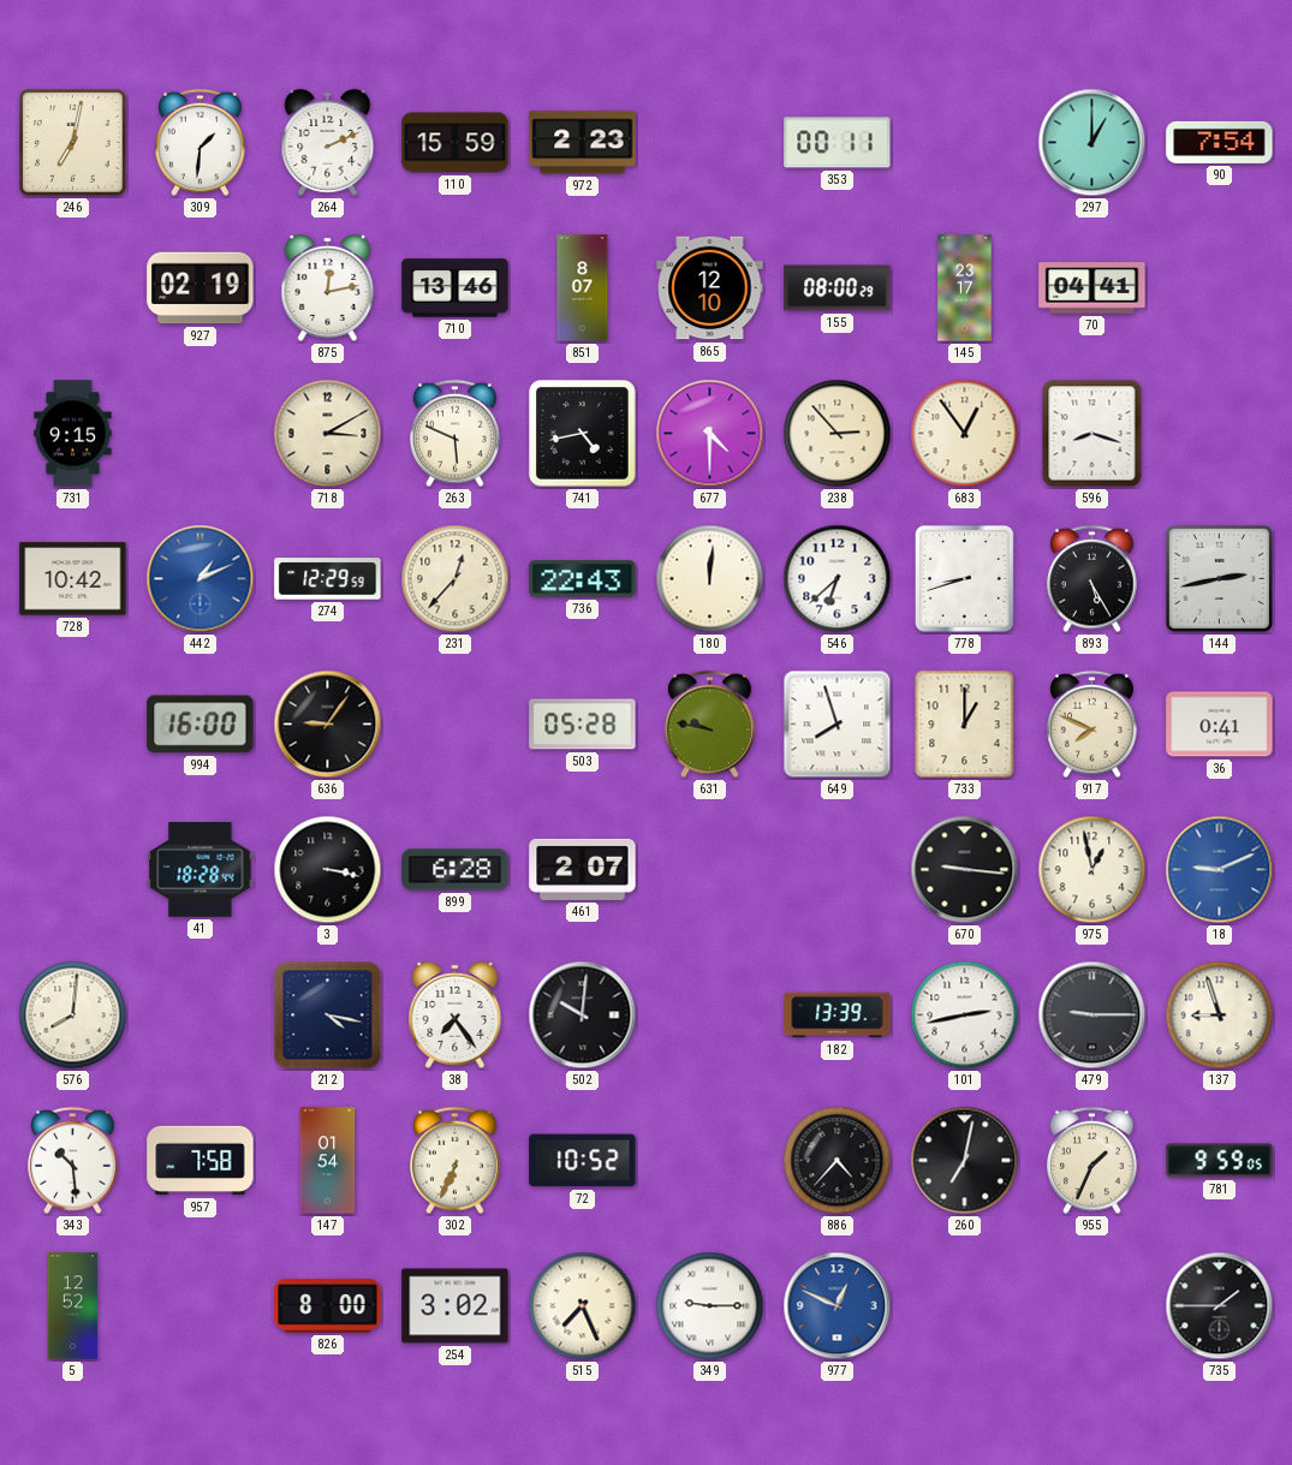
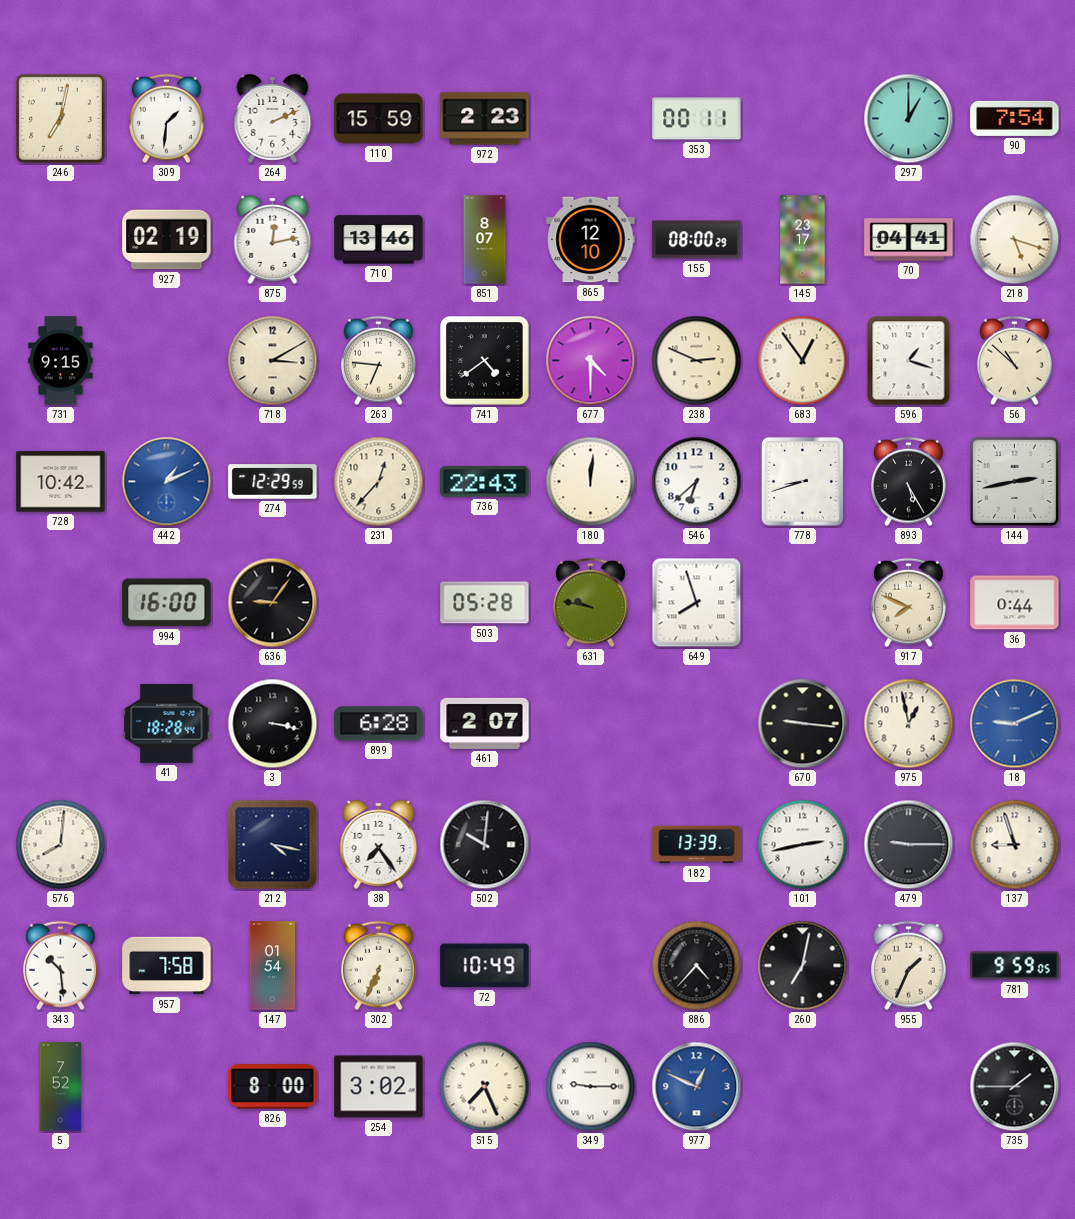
218: none -> 5:18 (1015, 240)
263: 5:49 -> 6:46 (379, 361)
741: 4:43 -> 4:39 (485, 361)
238: 2:53 -> 2:49 (697, 361)
596: 8:18 -> 1:18 (909, 361)
56: none -> 10:52 (1015, 361)
733: 1:00 -> none (965, 725)
36: 0:41 -> 0:44 (1015, 603)
72: 10:52 -> 10:49 (485, 966)
5: 12:52 -> 7:52 (61, 1087)
